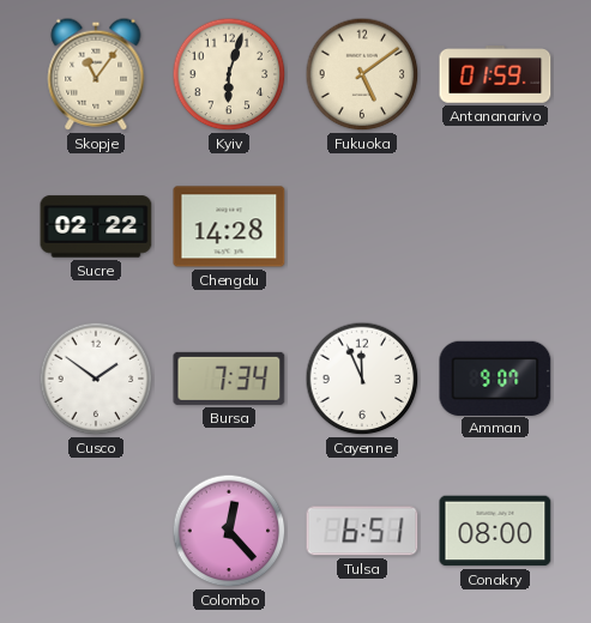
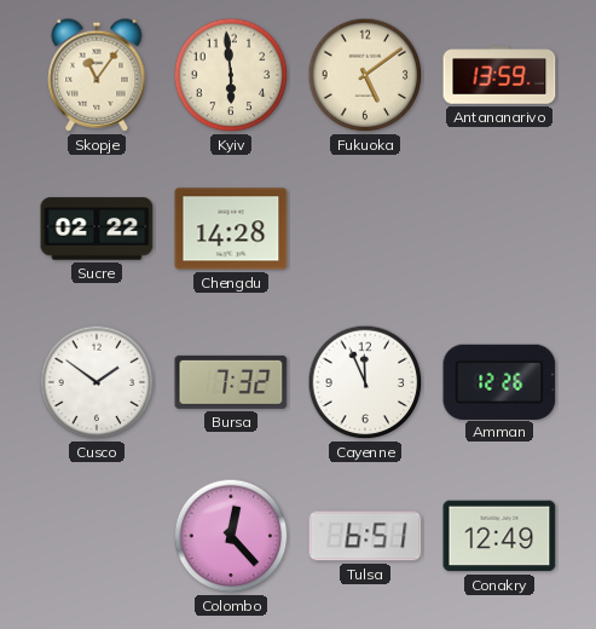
Kyiv: 6:03 -> 5:59 (231, 75)
Antananarivo: 01:59 -> 13:59 (499, 75)
Bursa: 7:34 -> 7:32 (231, 382)
Amman: 9:07 -> 12:26 (499, 381)
Conakry: 08:00 -> 12:49 (499, 536)
